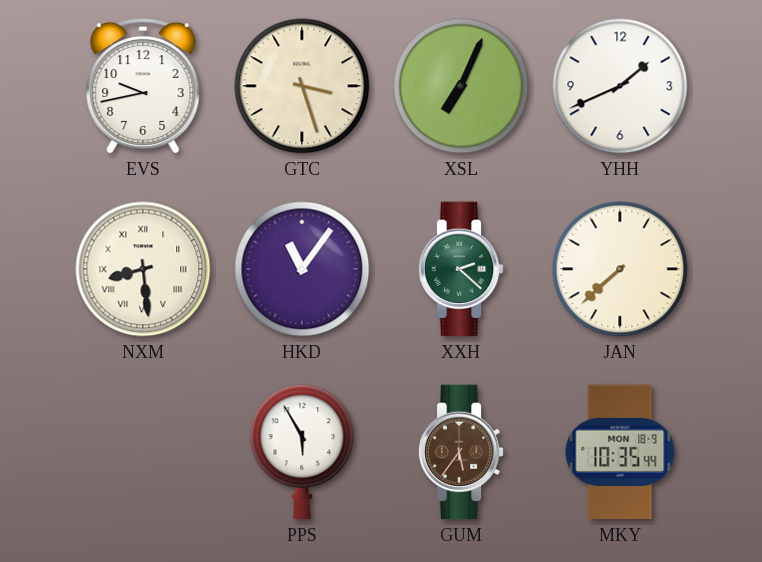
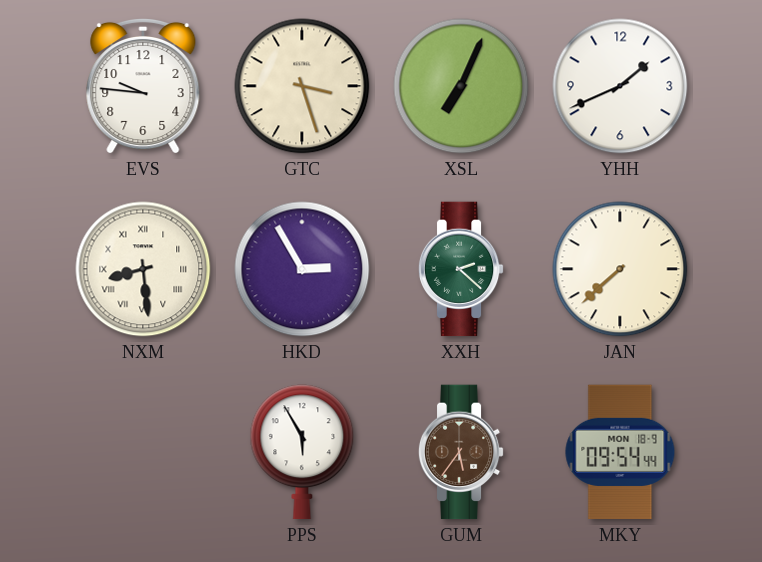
EVS: 9:43 -> 9:46 (143, 86)
HKD: 11:06 -> 2:55 (302, 269)
MKY: 10:35 -> 09:54 (620, 452)
